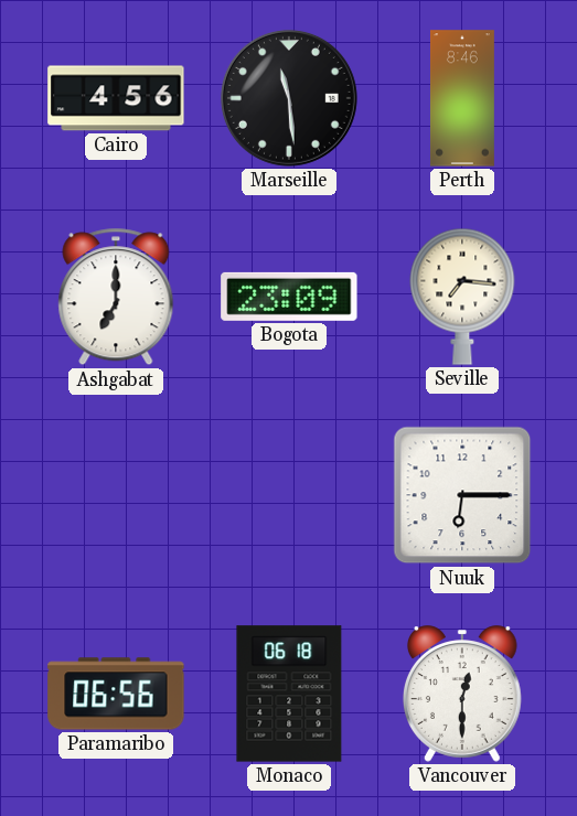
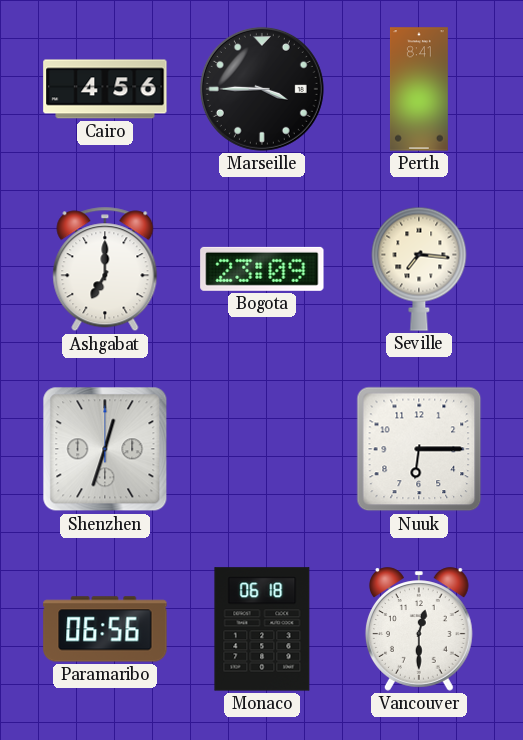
Marseille: 11:29 -> 3:45 (262, 89)
Perth: 8:46 -> 8:41 (419, 89)
Shenzhen: none -> 12:33 (105, 449)
